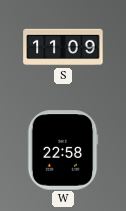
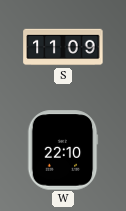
W: 22:58 -> 22:10 (63, 150)
